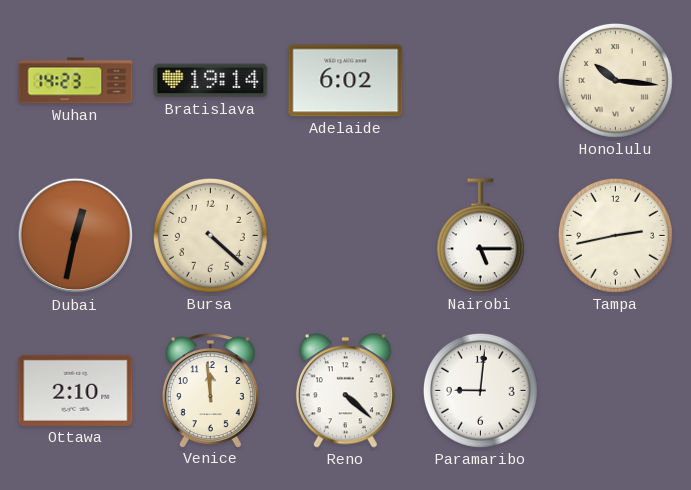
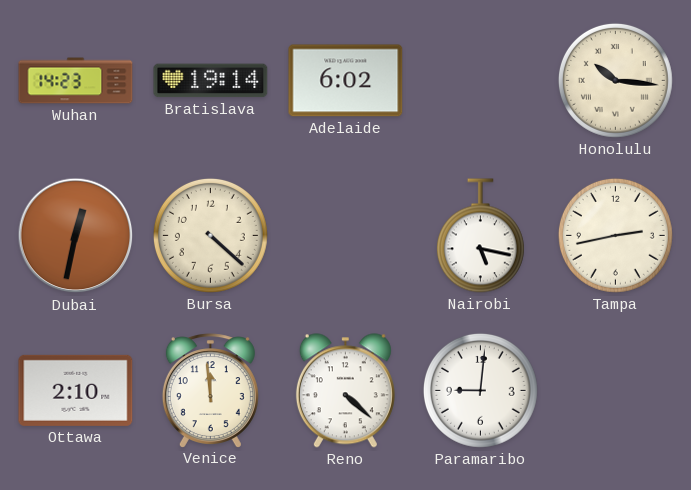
Nairobi: 5:15 -> 5:17 (480, 236)
